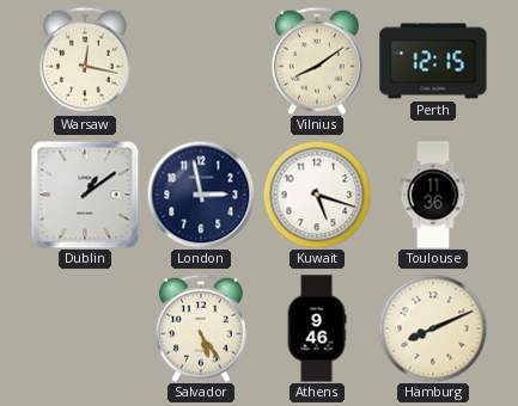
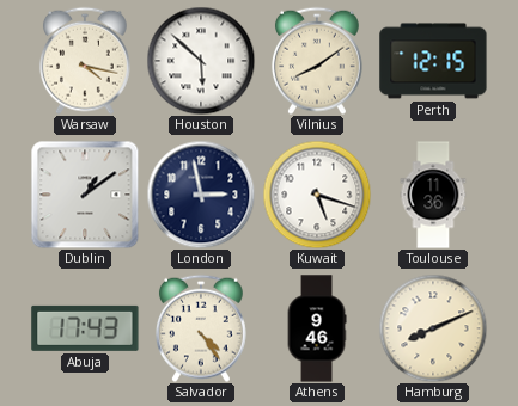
Warsaw: 12:17 -> 4:17 (85, 61)
Houston: none -> 5:52 (201, 61)
Abuja: none -> 17:43 (85, 328)
Salvador: 5:24 -> 4:24 (201, 328)
